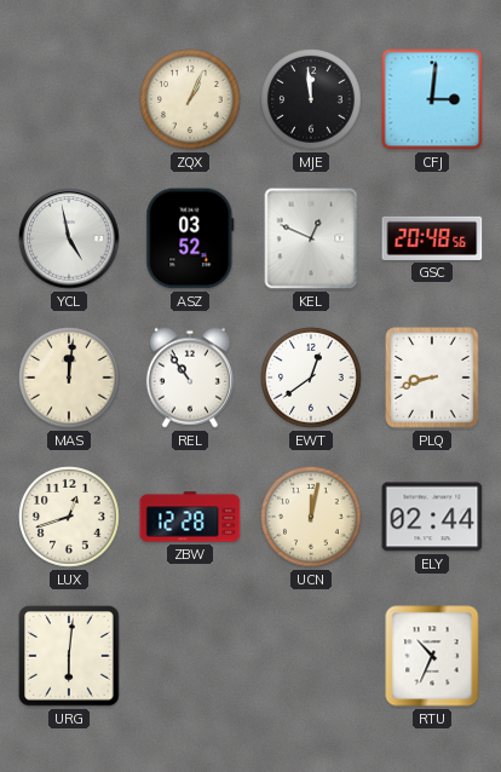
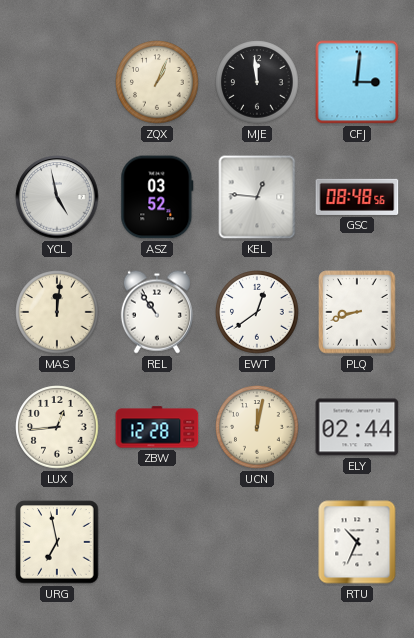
KEL: 12:49 -> 12:46 (257, 197)
GSC: 20:48 -> 08:48 (357, 197)
LUX: 12:42 -> 12:44 (57, 427)
URG: 6:01 -> 6:58 (57, 542)
